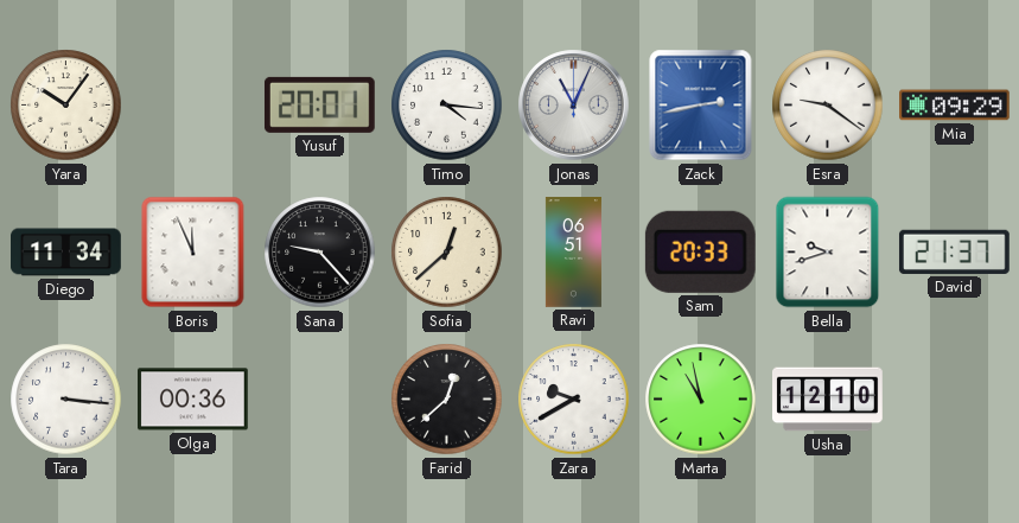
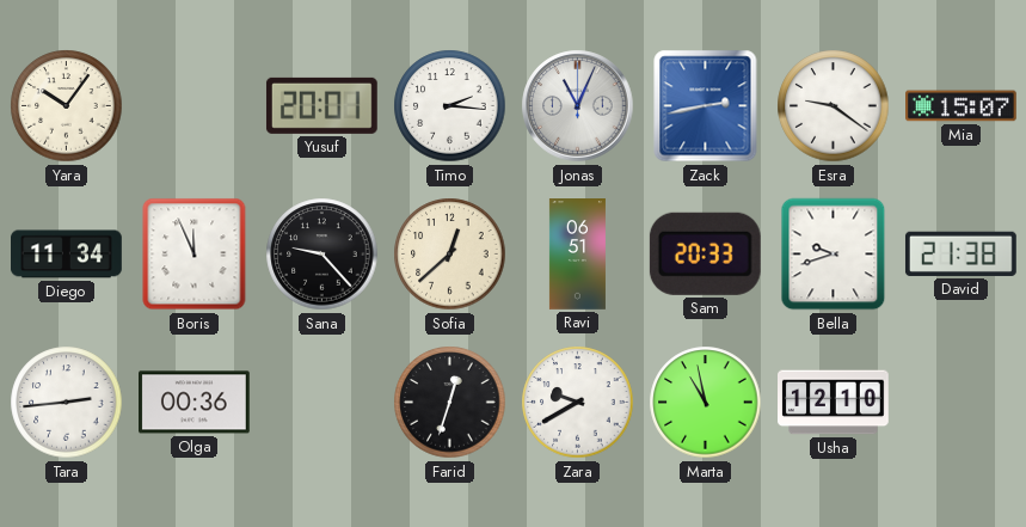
Timo: 4:16 -> 2:16 (450, 106)
Mia: 09:29 -> 15:07 (962, 106)
David: 21:37 -> 21:38 (960, 253)
Tara: 3:16 -> 2:44 (67, 403)
Farid: 12:38 -> 12:33 (450, 403)
